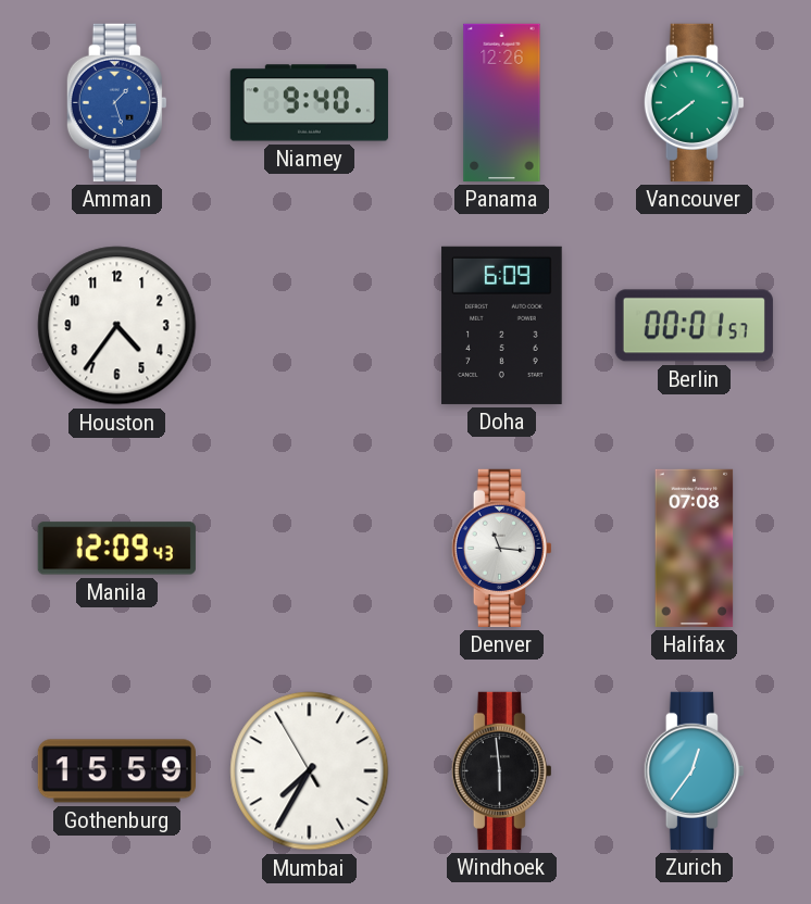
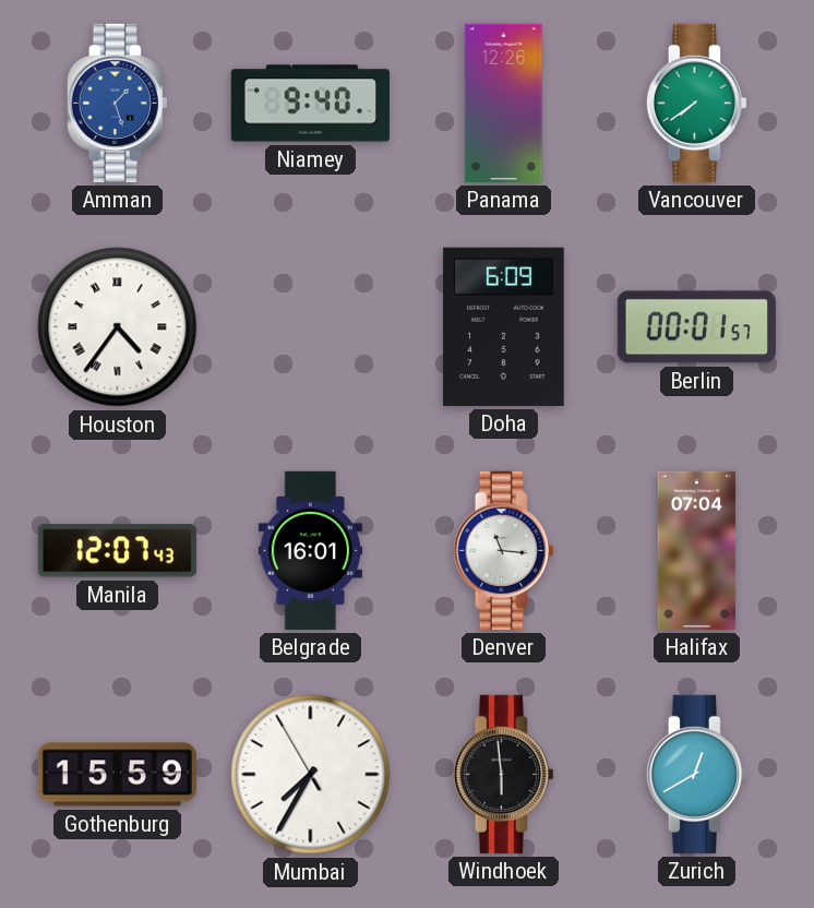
Houston numerals: Arabic -> Roman (118, 327)
Manila: 12:09 -> 12:07 (117, 551)
Belgrade: none -> 16:01 (310, 550)
Halifax: 07:08 -> 07:04 (697, 550)
Zurich: 12:36 -> 12:40 (696, 774)
